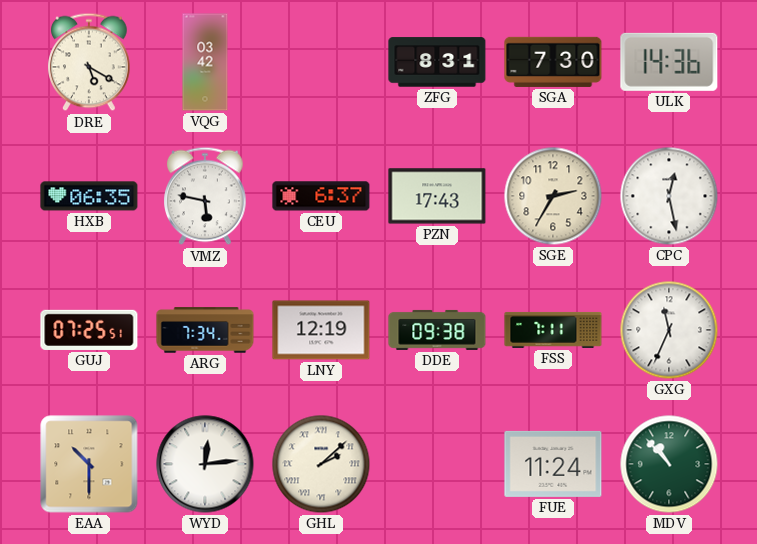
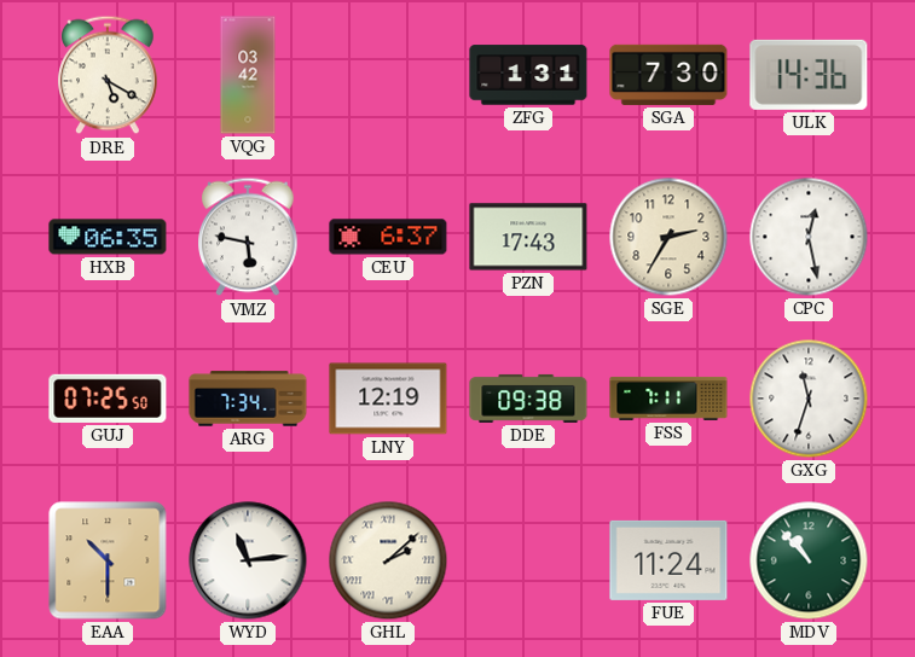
ZFG: 8:31 -> 1:31 (528, 75)
GUJ: 07:25:51 -> 07:25:50 (108, 399)
GXG: 11:34 -> 11:33 (809, 399)
WYD: 12:14 -> 11:14 (248, 560)
